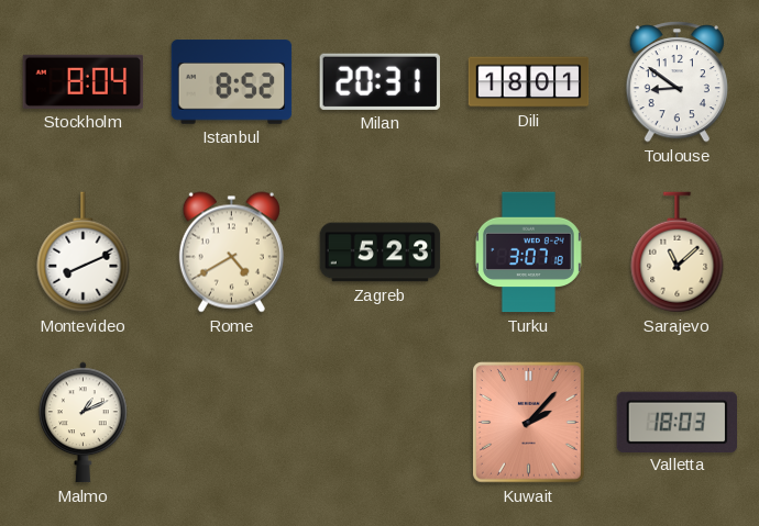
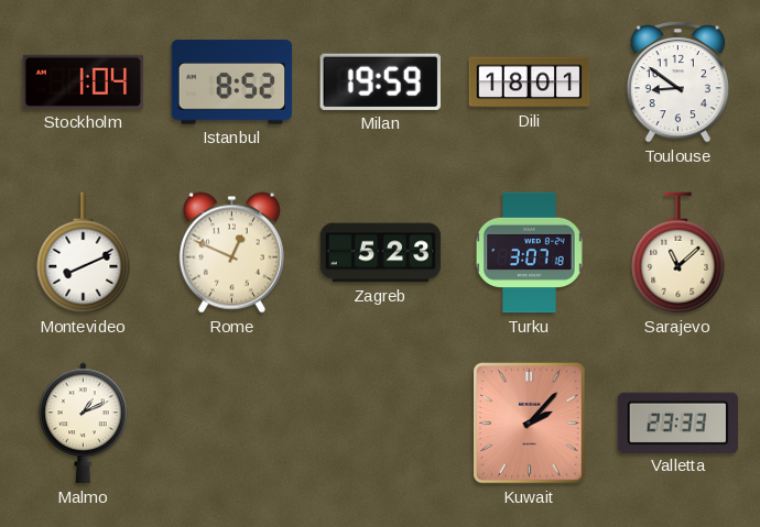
Stockholm: 8:04 -> 1:04 (84, 81)
Milan: 20:31 -> 19:59 (380, 81)
Rome: 4:40 -> 12:49 (231, 253)
Valletta: 18:03 -> 23:33 (678, 422)
